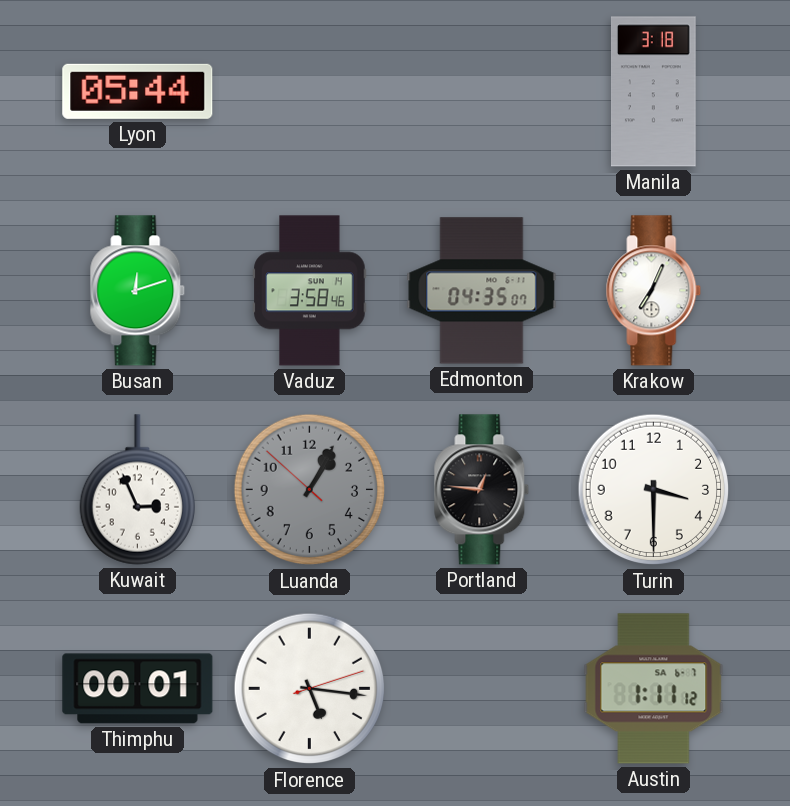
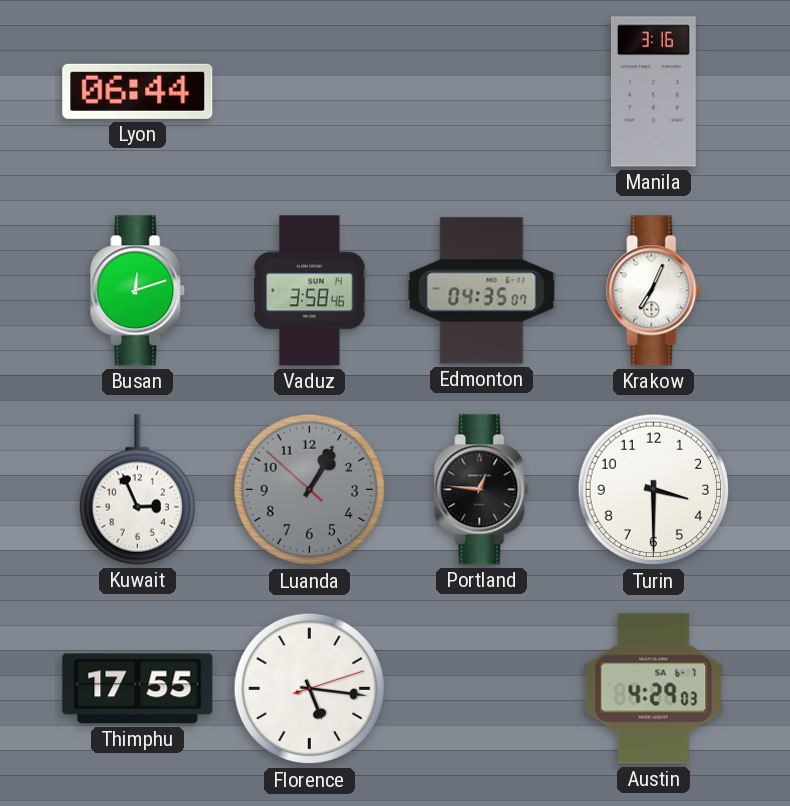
Lyon: 05:44 -> 06:44 (138, 91)
Manila: 3:18 -> 3:16 (653, 92)
Thimphu: 00:01 -> 17:55 (138, 689)
Austin: 1:11 -> 4:29 (654, 689)
